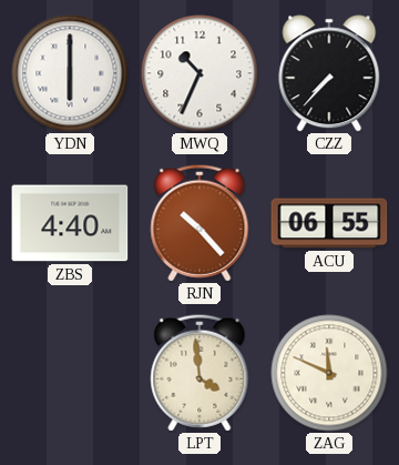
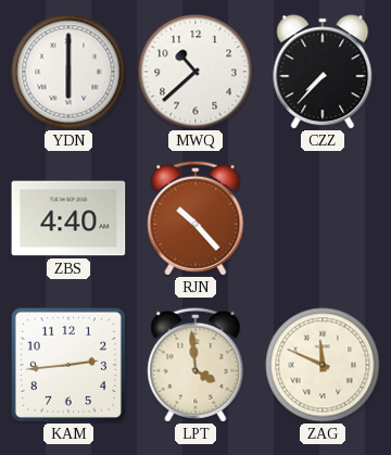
MWQ: 10:34 -> 10:38 (195, 72)
ACU: 06:55 -> none (329, 223)
KAM: none -> 2:44 (68, 365)
